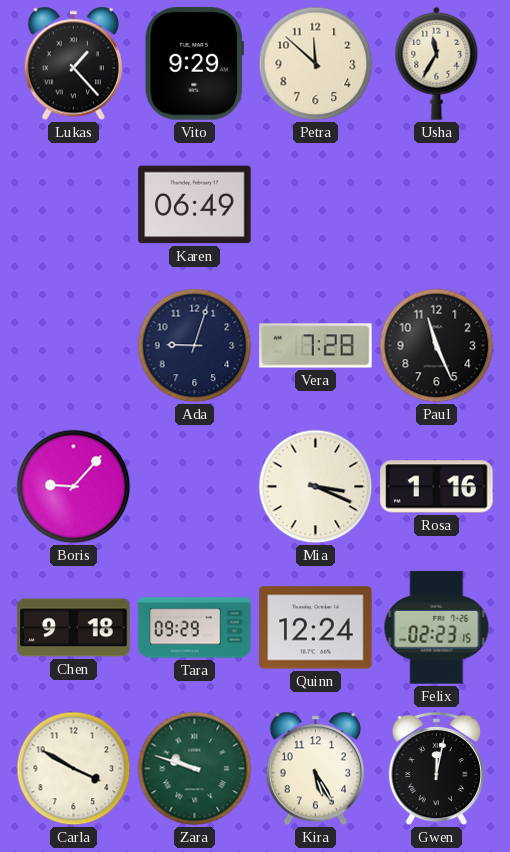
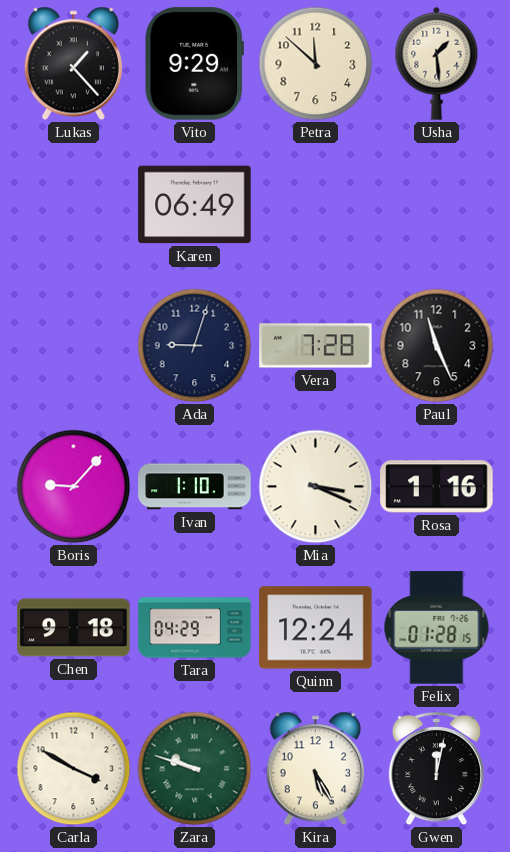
Usha: 11:35 -> 1:29 (437, 63)
Ivan: none -> 1:10 (195, 487)
Tara: 09:29 -> 04:29 (195, 628)
Felix: 02:23 -> 01:28 (437, 628)
